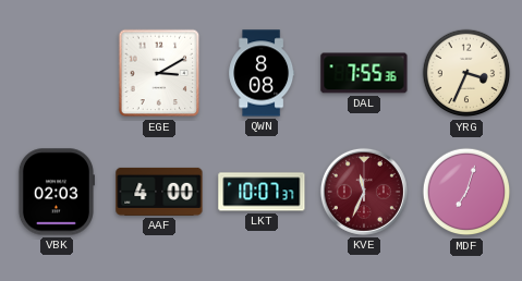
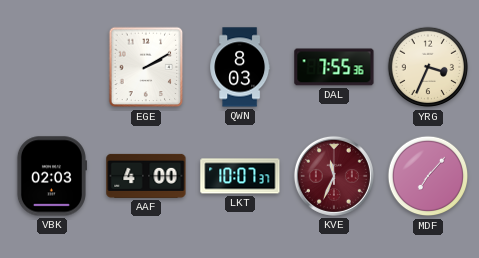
EGE: 3:10 -> 2:10 (146, 67)
QWN: 8:08 -> 8:03 (240, 67)
MDF: 7:03 -> 7:07 (428, 176)
